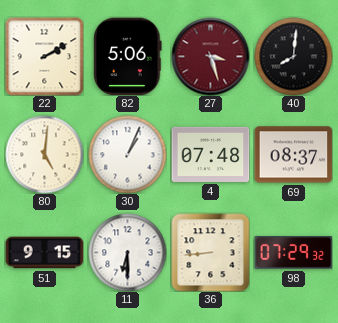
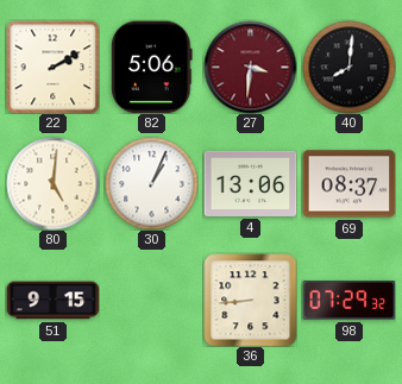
27: 3:27 -> 3:31 (250, 67)
4: 07:48 -> 13:06 (250, 183)
11: 6:30 -> none (127, 252)
